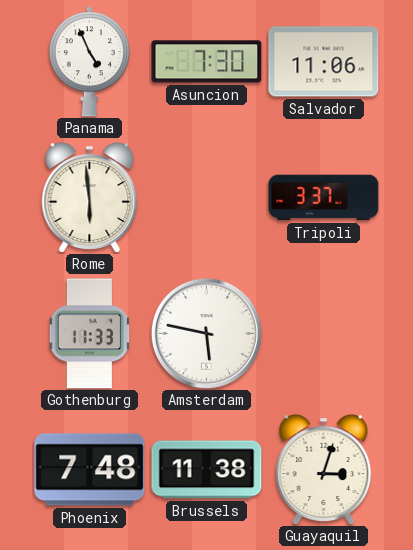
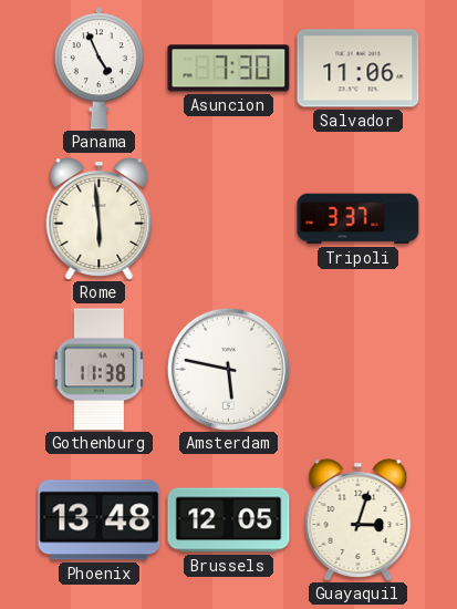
Gothenburg: 11:33 -> 11:38 (100, 370)
Phoenix: 7:48 -> 13:48 (100, 520)
Brussels: 11:38 -> 12:05 (229, 520)
